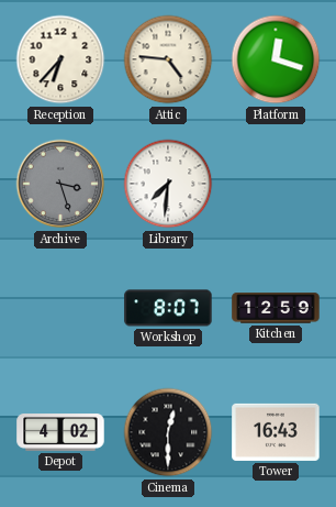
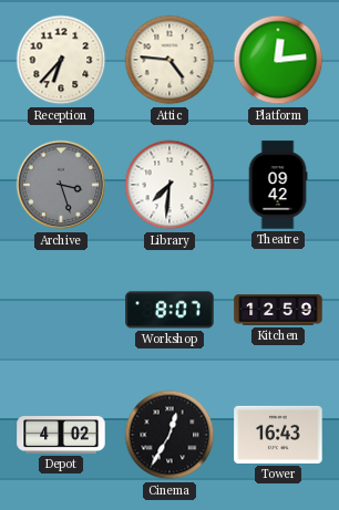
Platform: 12:18 -> 12:14 (278, 60)
Theatre: none -> 09:42 (278, 185)
Cinema: 12:30 -> 12:35 (169, 435)
